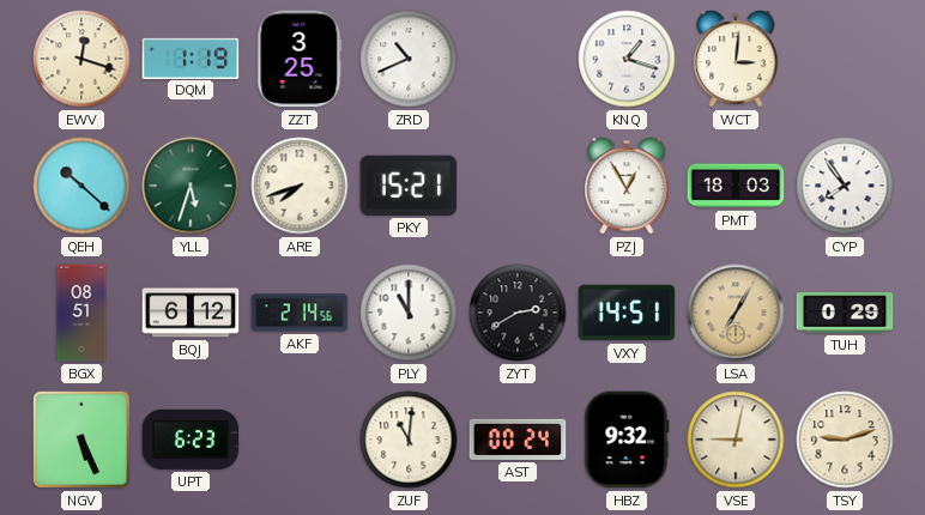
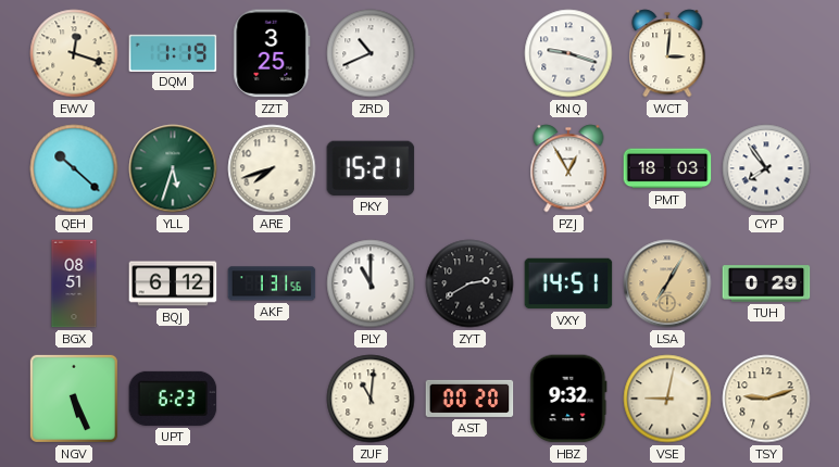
KNQ: 1:18 -> 9:18 (568, 53)
AKF: 2:14 -> 1:31 (272, 283)
AST: 00:24 -> 00:20 (469, 399)
